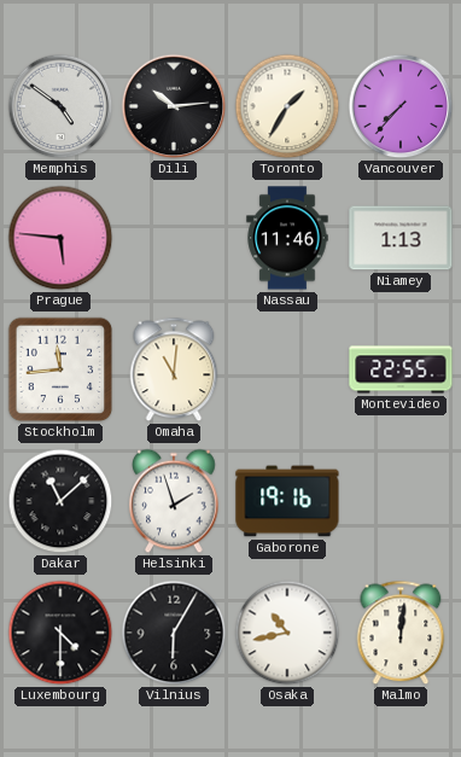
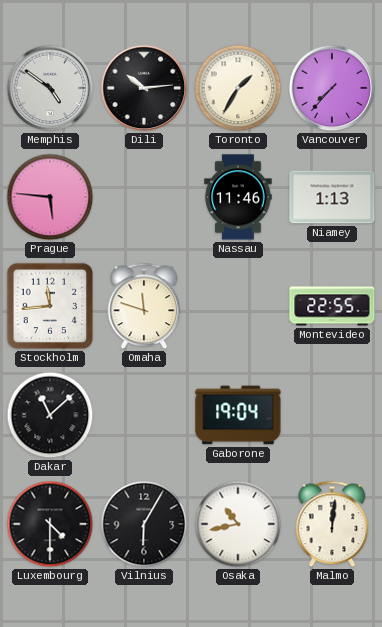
Omaha: 11:01 -> 11:48 (144, 306)
Helsinki: 1:57 -> none (174, 501)
Gaborone: 19:16 -> 19:04 (238, 415)
